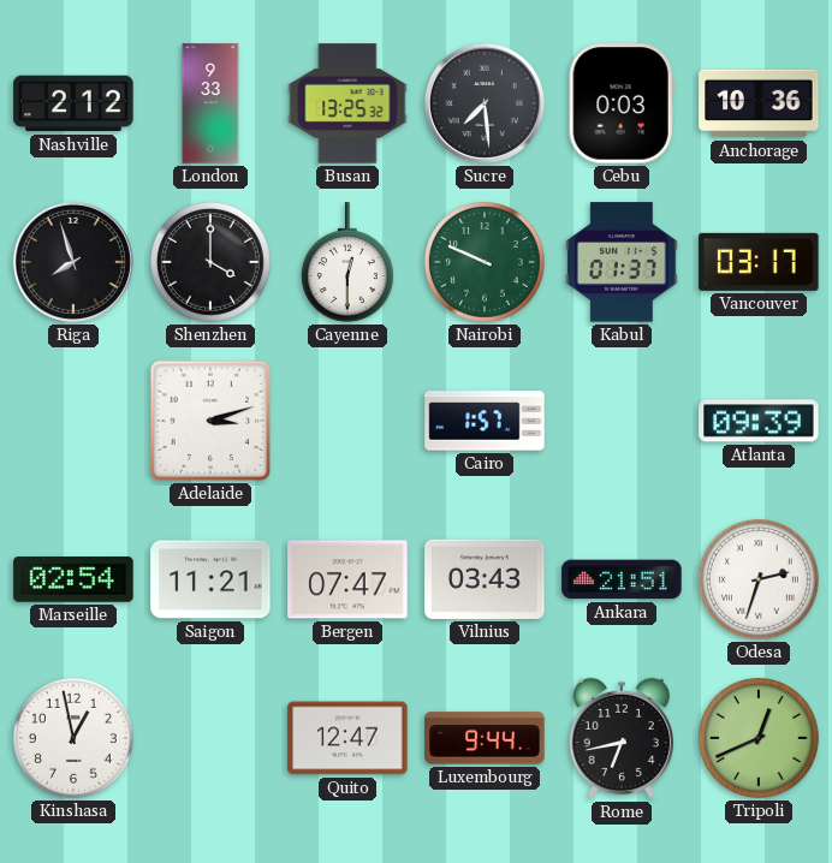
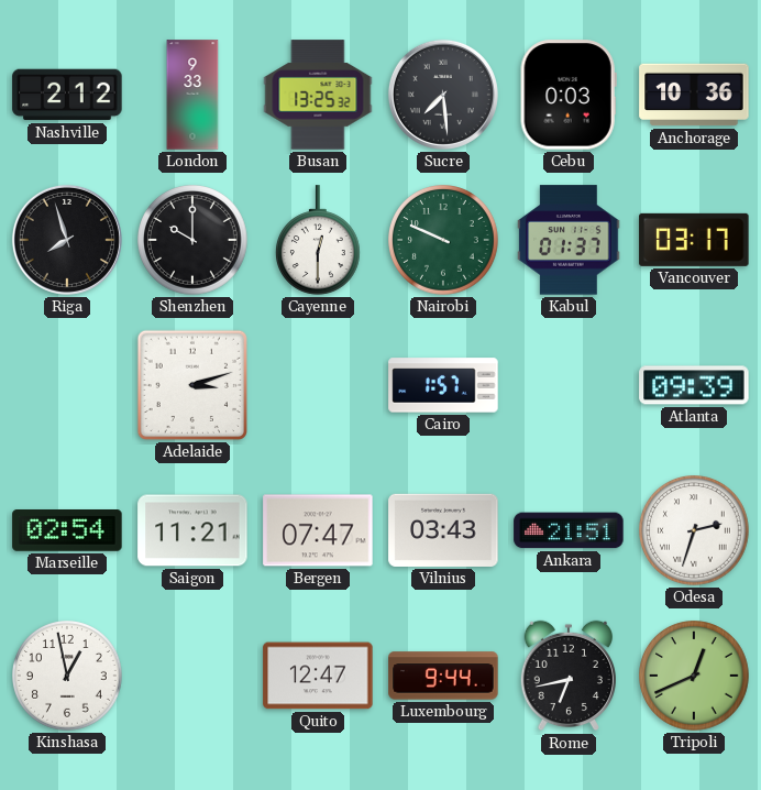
Shenzhen: 4:00 -> 10:00 (194, 241)
